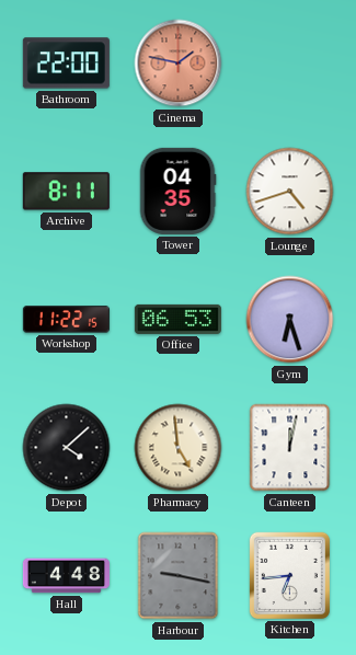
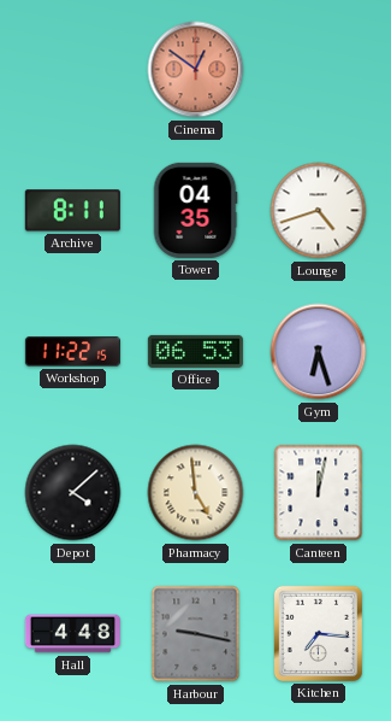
Bathroom: 22:00 -> none (66, 64)
Cinema: 1:47 -> 12:51 (196, 70)
Kitchen: 6:44 -> 7:16 (318, 633)
